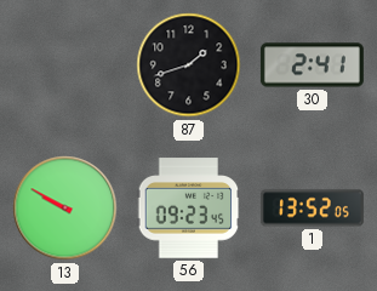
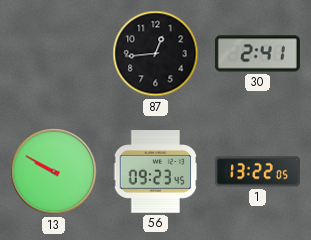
87: 1:42 -> 12:44 (156, 54)
1: 13:52 -> 13:22 (257, 172)
